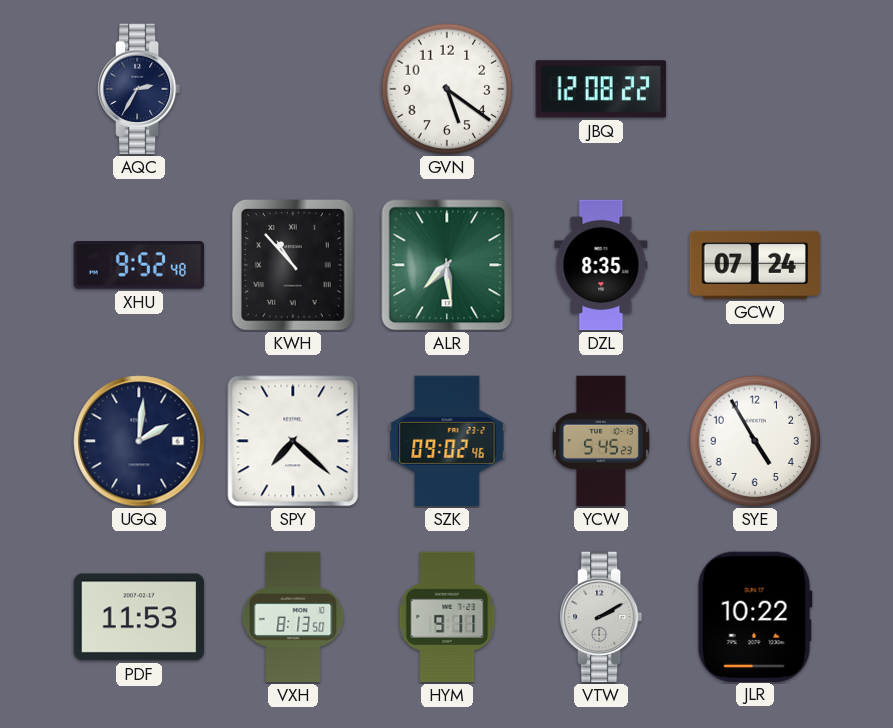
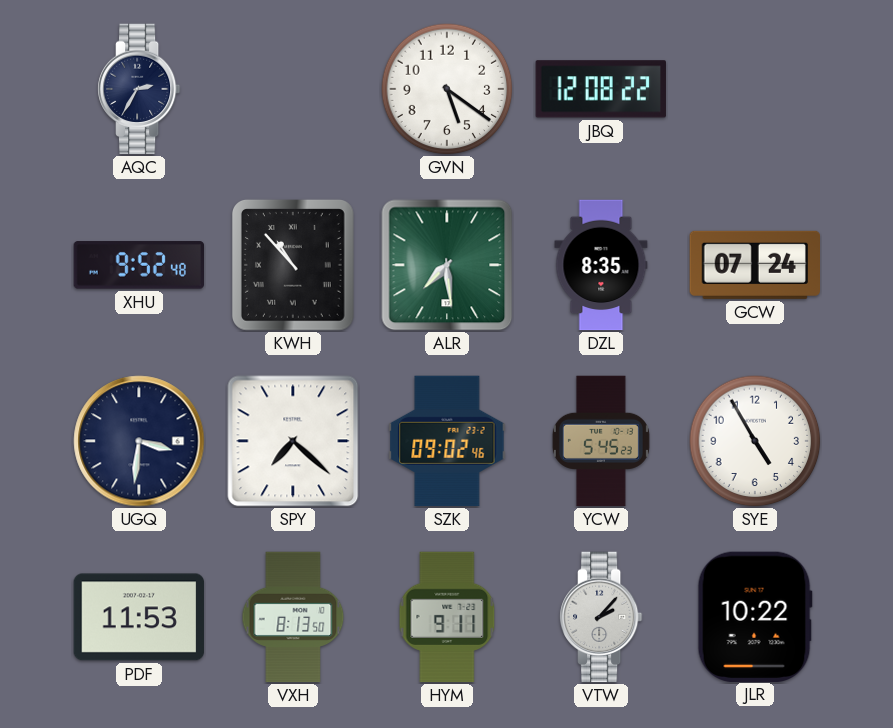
UGQ: 2:01 -> 3:31 (139, 441)
VTW: 2:10 -> 2:07 (601, 617)
